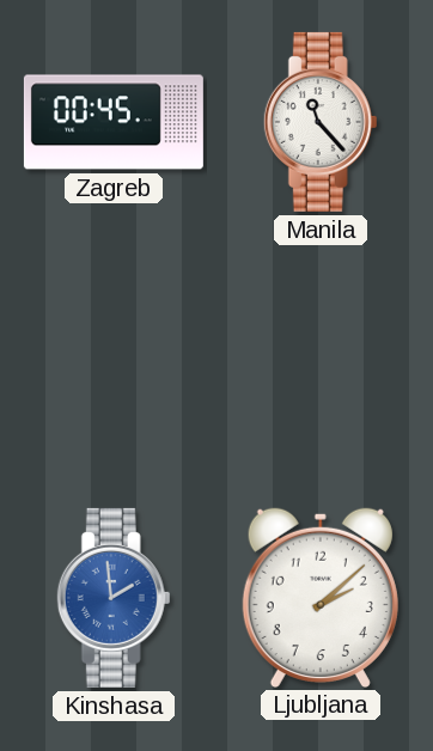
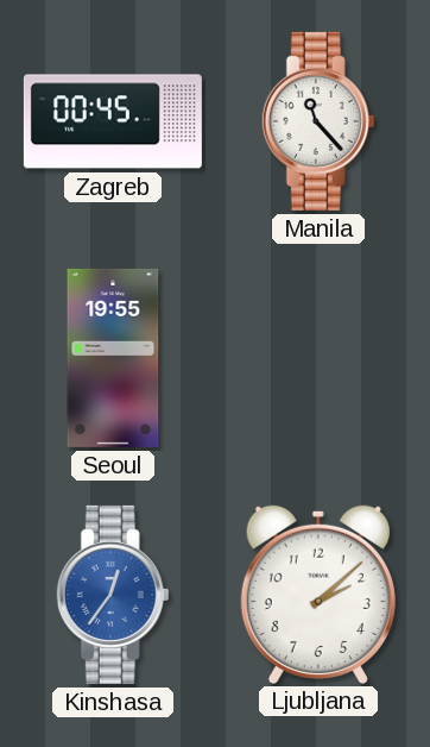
Seoul: none -> 19:55 (113, 358)
Kinshasa: 1:59 -> 12:36 (113, 595)
